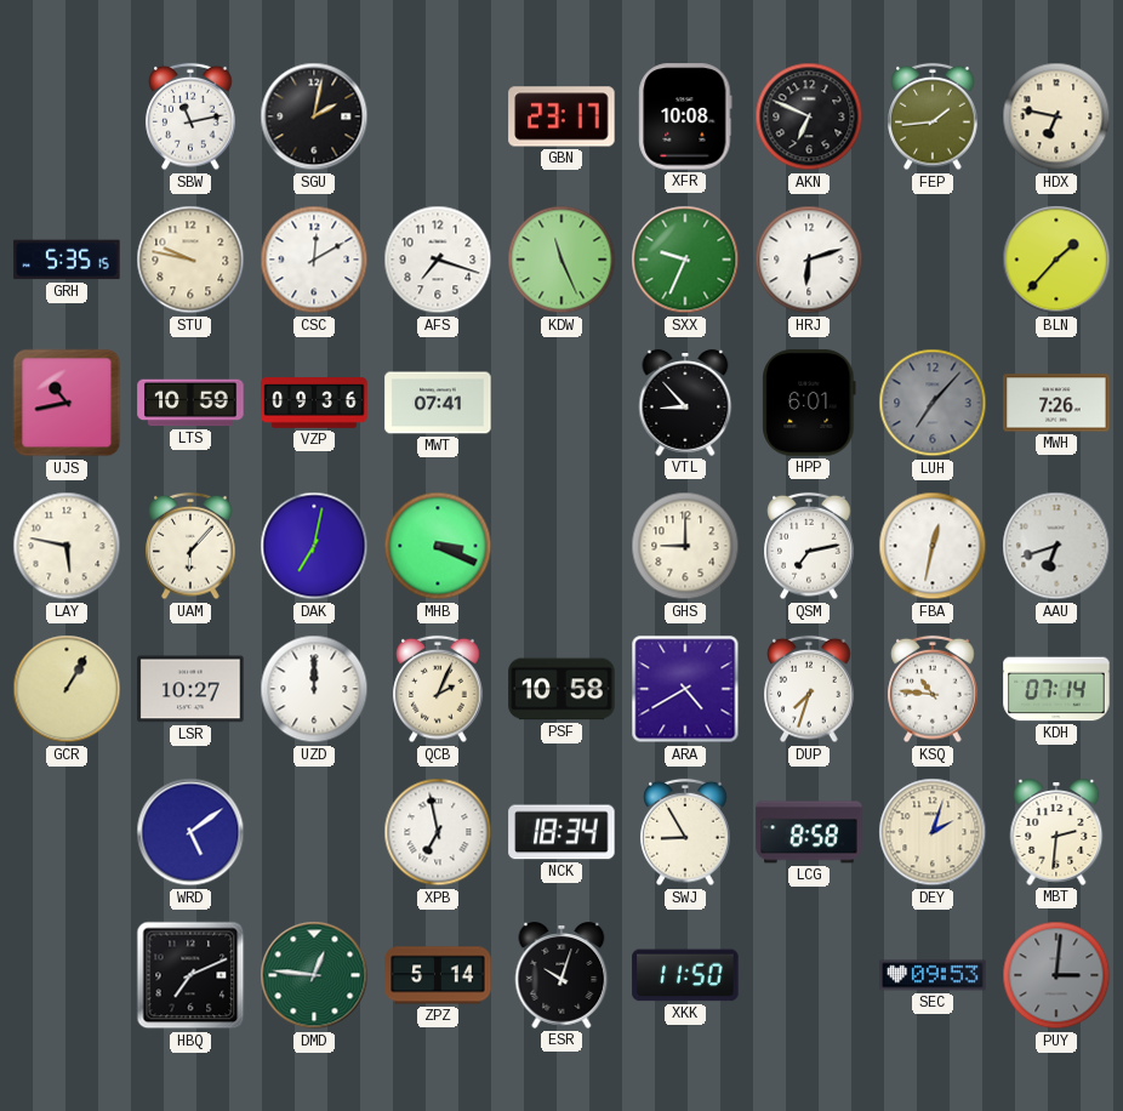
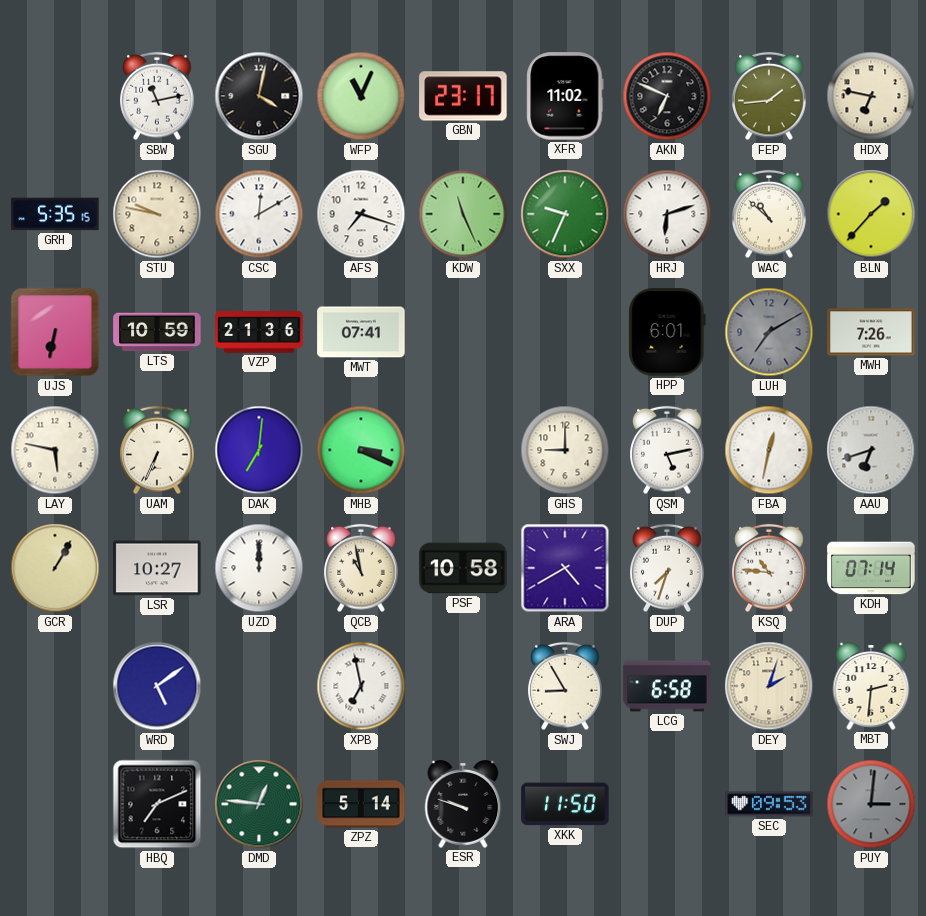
SGU: 2:02 -> 4:02 (259, 96)
WFP: none -> 11:04 (361, 96)
XFR: 10:08 -> 11:02 (565, 96)
WAC: none -> 10:52 (769, 214)
UJS: 10:43 -> 6:32 (55, 332)
VZP: 09:36 -> 21:36 (259, 332)
VTL: 8:53 -> none (685, 403)
LUH: 7:07 -> 7:10 (769, 332)
UAM: 6:07 -> 6:34 (157, 450)
DAK: 7:02 -> 7:01 (259, 450)
QSM: 7:13 -> 5:13 (667, 450)
QCB: 2:04 -> 10:58 (361, 568)
NCK: 18:34 -> none (561, 832)
LCG: 8:58 -> 6:58 (667, 686)
ESR: 10:03 -> 9:48 (463, 804)
